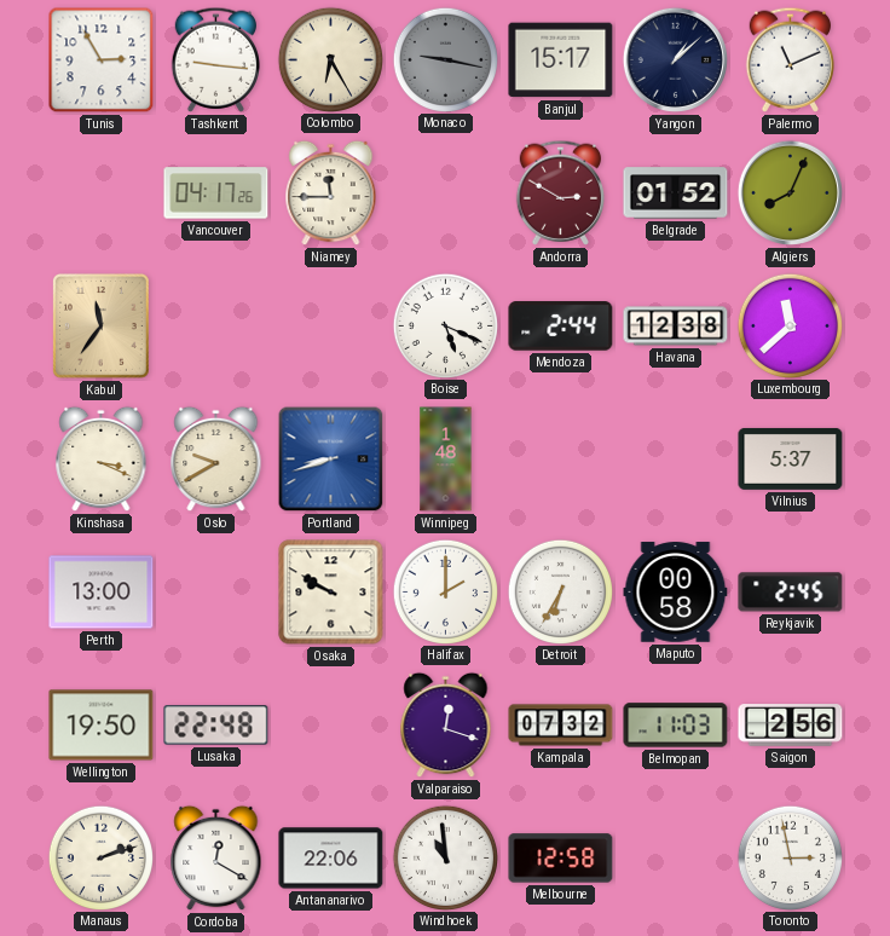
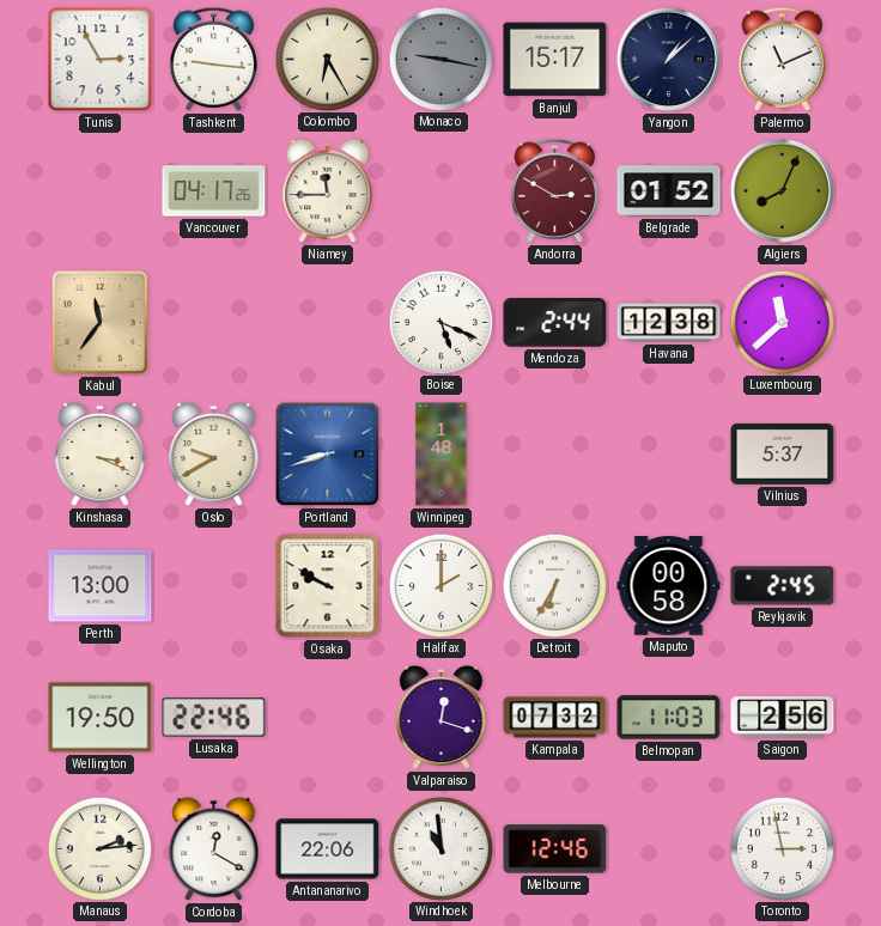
Lusaka: 22:48 -> 22:46 (214, 718)
Manaus: 2:12 -> 2:14 (99, 848)
Melbourne: 12:58 -> 12:46 (555, 849)
